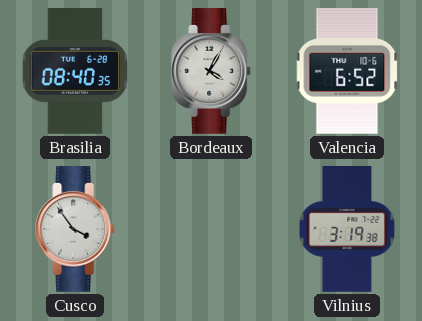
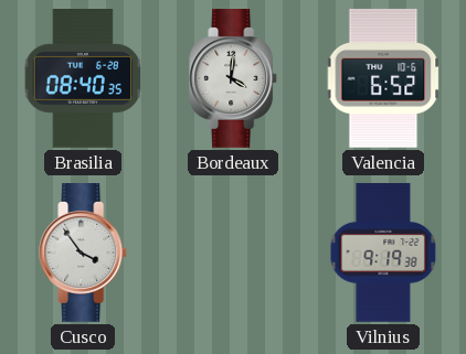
Bordeaux: 4:05 -> 4:01 (234, 79)
Vilnius: 3:19 -> 9:19 (383, 253)
